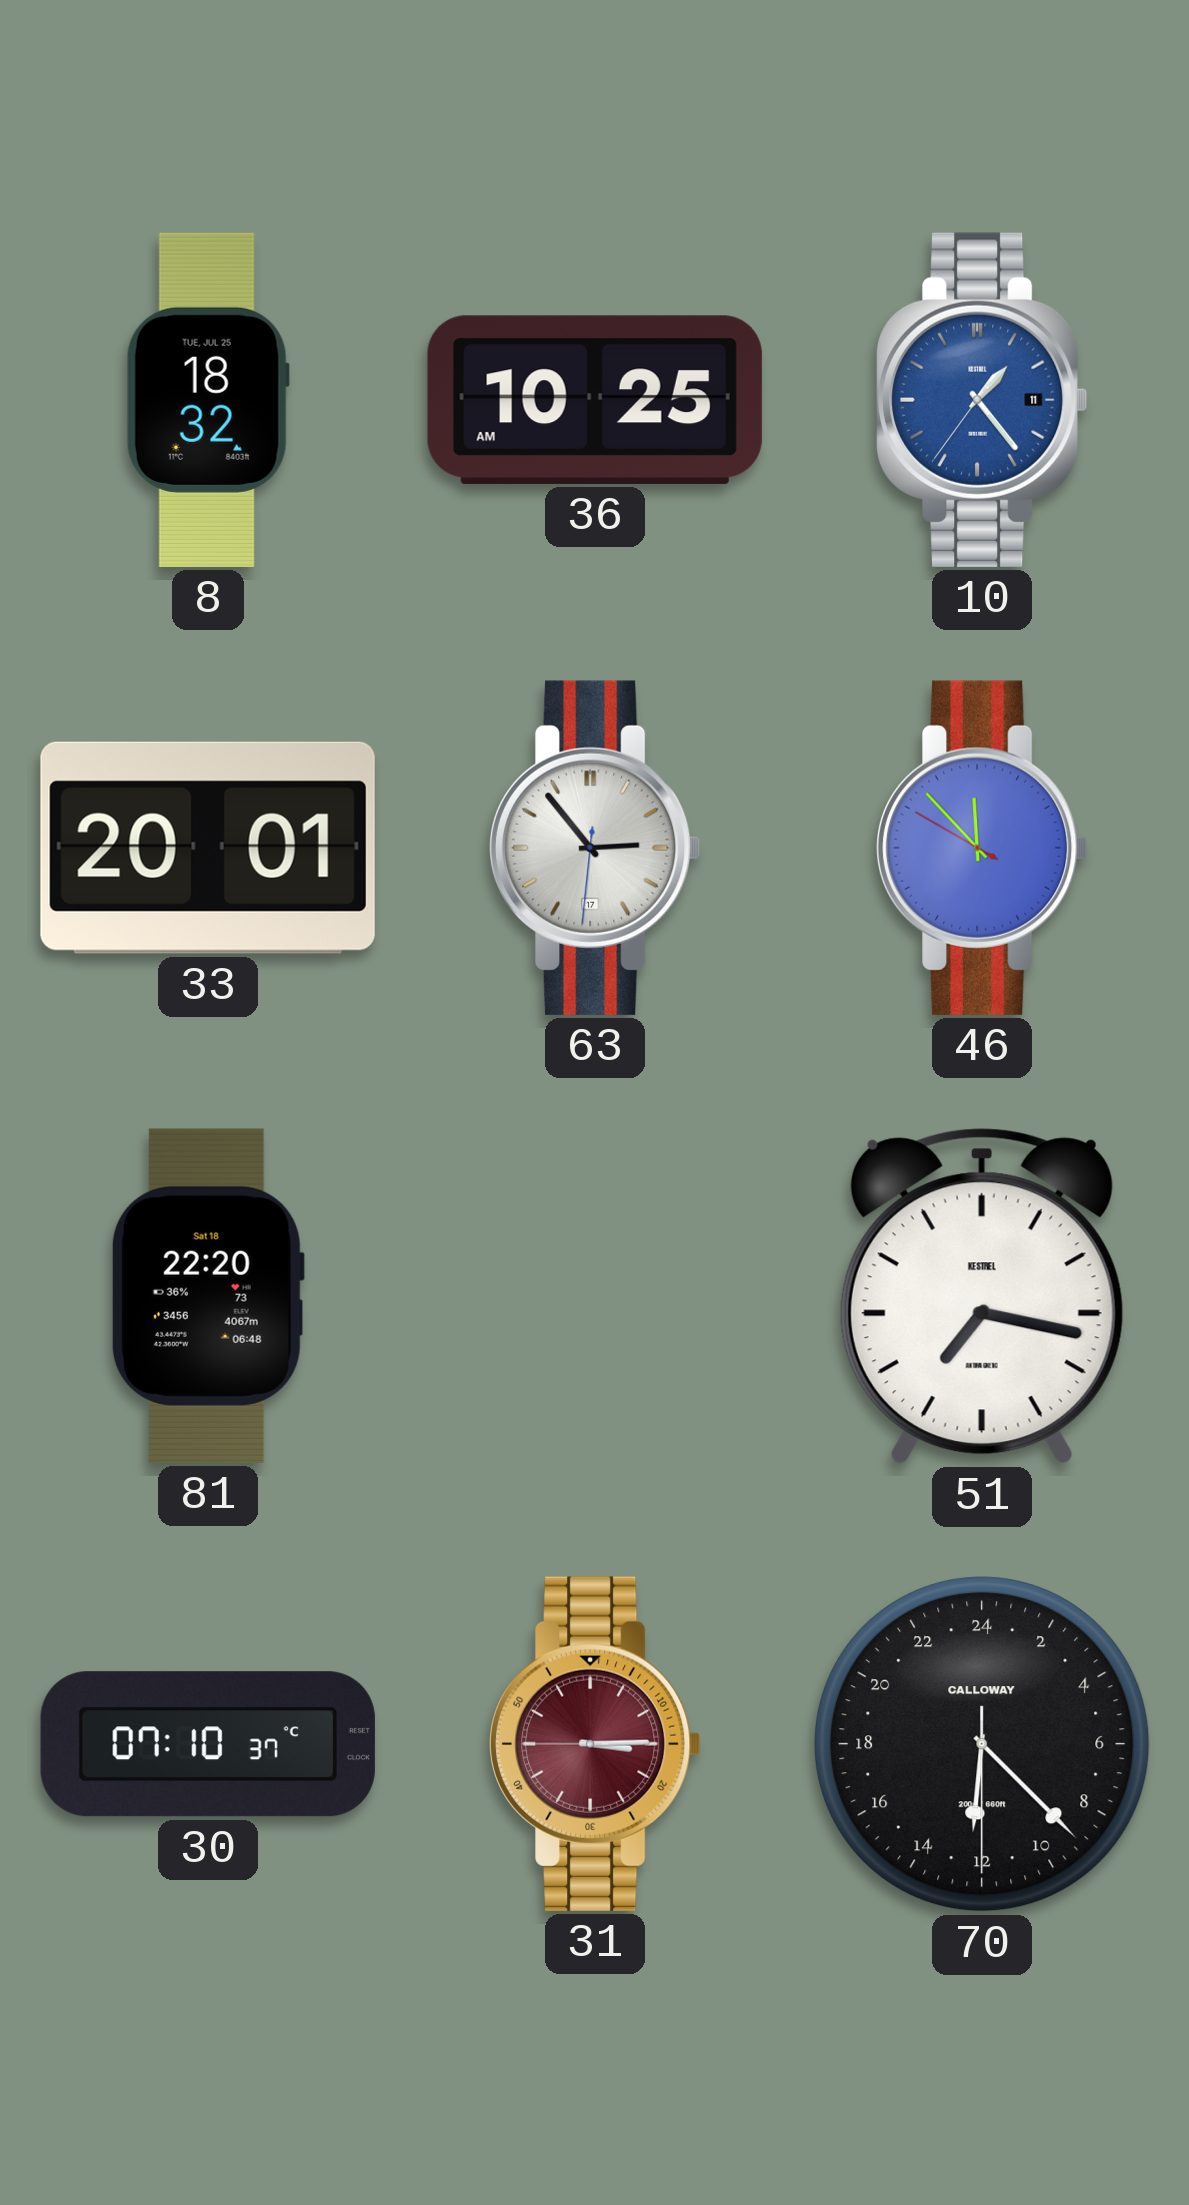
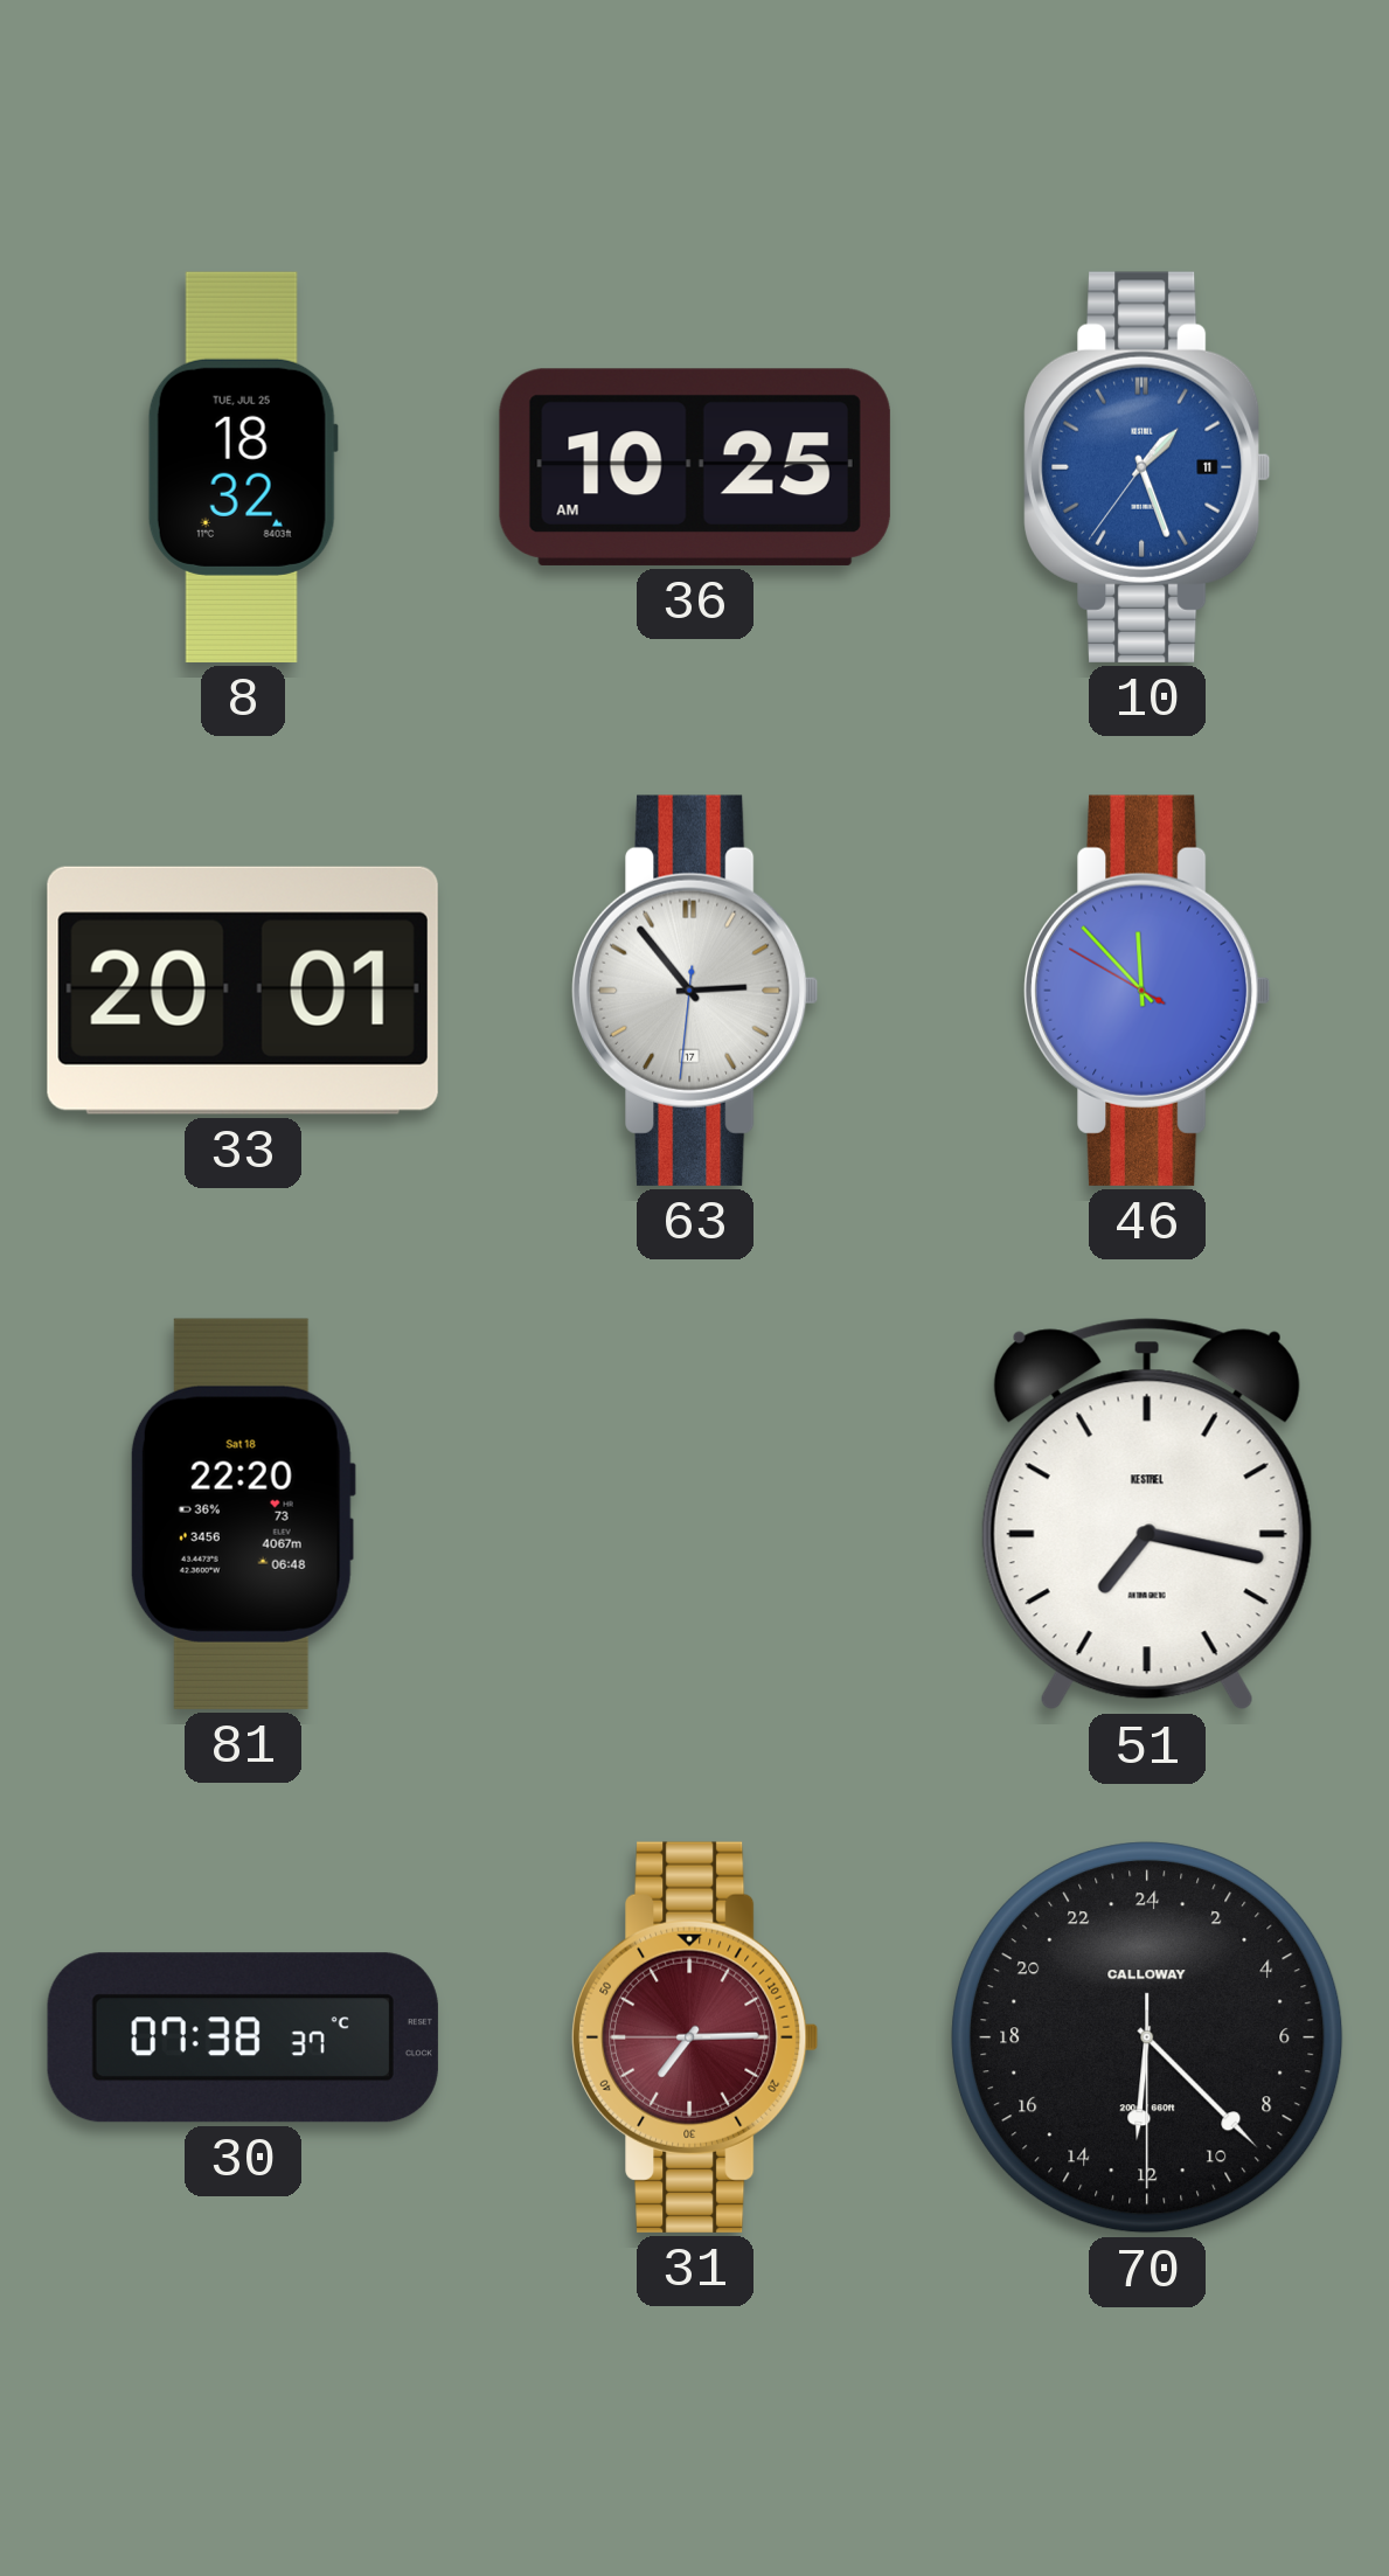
10: 1:23 -> 1:26 (1148, 467)
30: 07:10 -> 07:38 (243, 2037)
31: 3:14 -> 7:14 (696, 2037)
